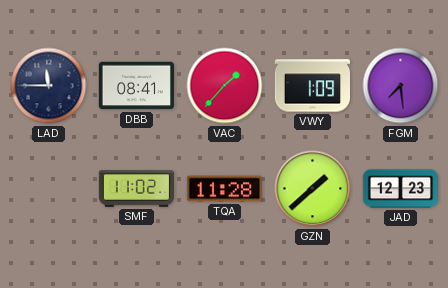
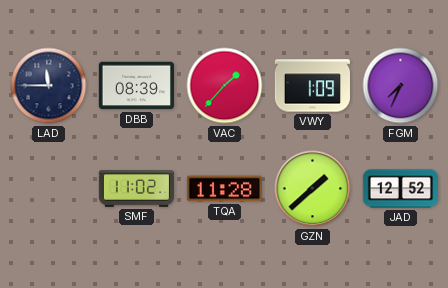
DBB: 08:41 -> 08:39 (136, 86)
FGM: 7:29 -> 7:34 (401, 86)
JAD: 12:23 -> 12:52 (400, 189)
